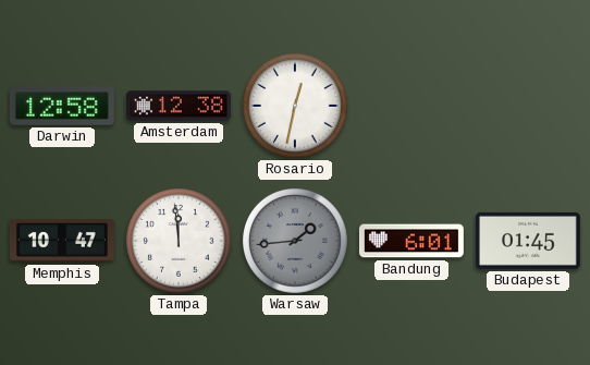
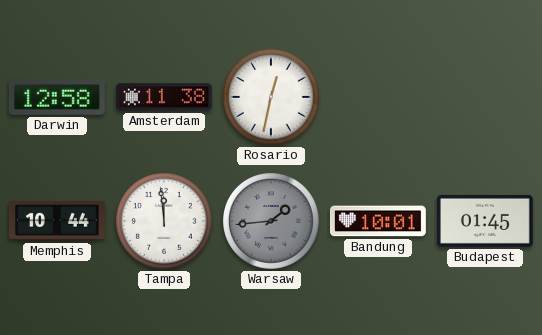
Amsterdam: 12:38 -> 11:38 (165, 97)
Memphis: 10:47 -> 10:44 (57, 222)
Bandung: 6:01 -> 10:01 (378, 221)
